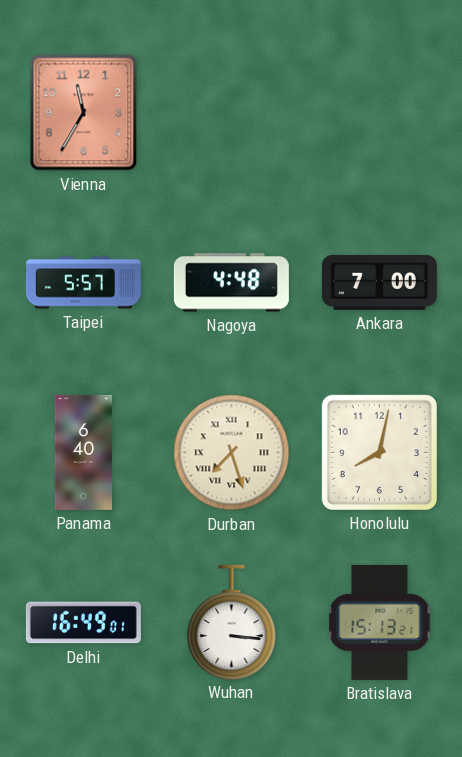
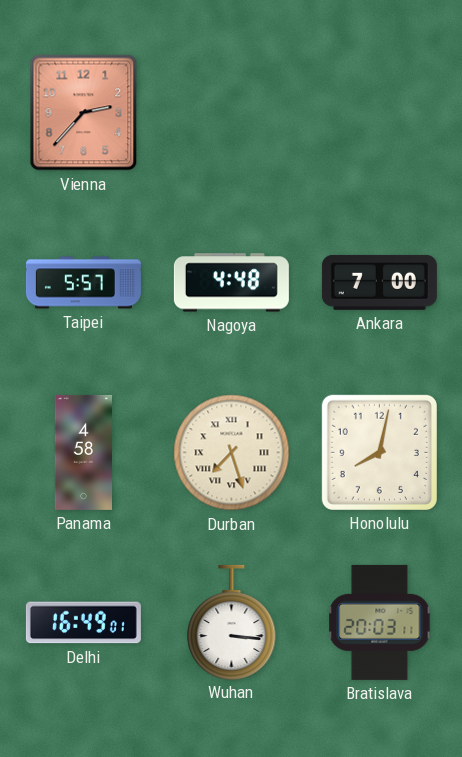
Vienna: 11:35 -> 2:37 (84, 113)
Panama: 6:40 -> 4:58 (83, 452)
Bratislava: 15:13 -> 20:03 (380, 622)
